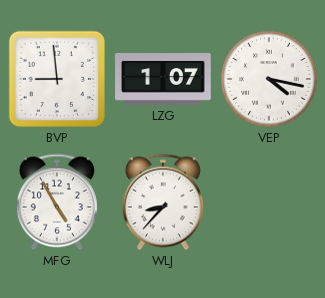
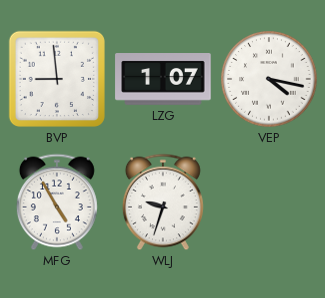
WLJ: 8:37 -> 9:33 (163, 202)
